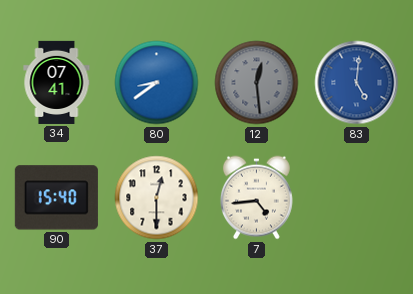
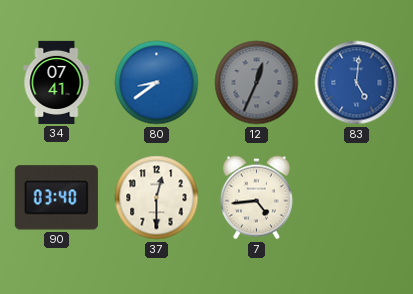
12: 12:29 -> 12:34 (257, 83)
90: 15:40 -> 03:40 (56, 198)
